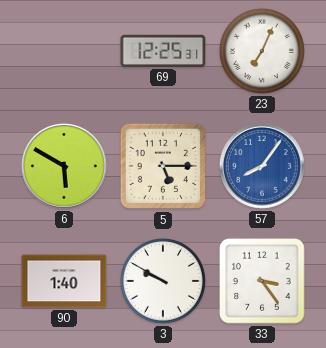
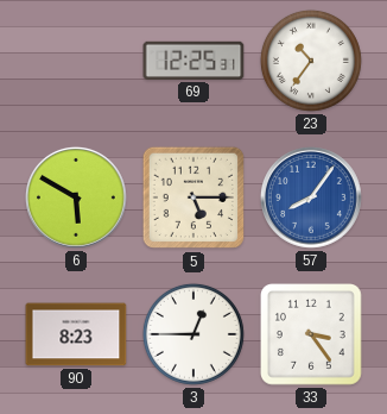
23: 7:04 -> 10:36 (311, 61)
90: 1:40 -> 8:23 (76, 334)
3: 9:50 -> 12:45 (193, 334)
